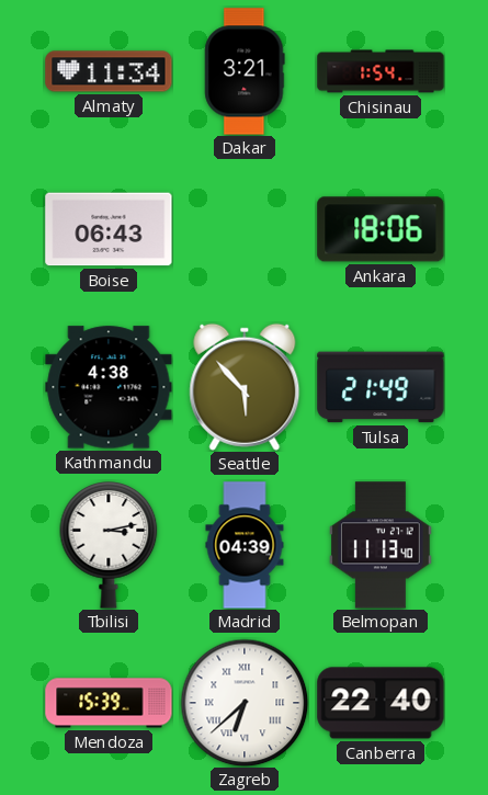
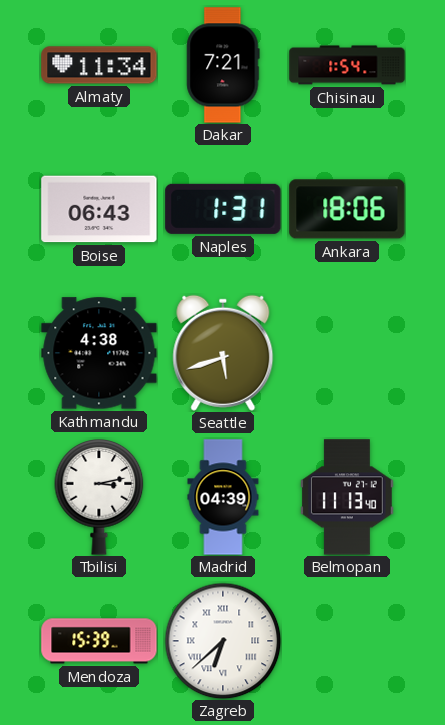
Dakar: 3:21 -> 7:21 (223, 65)
Naples: none -> 1:31 (223, 209)
Seattle: 5:53 -> 5:42 (223, 353)
Tulsa: 21:49 -> none (381, 387)
Canberra: 22:40 -> none (381, 703)
